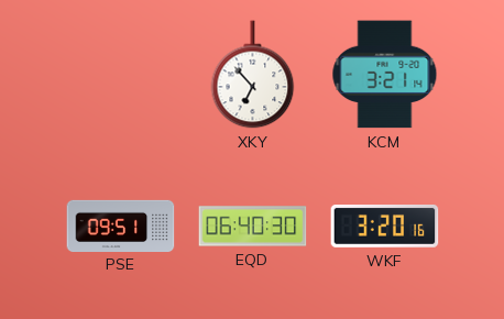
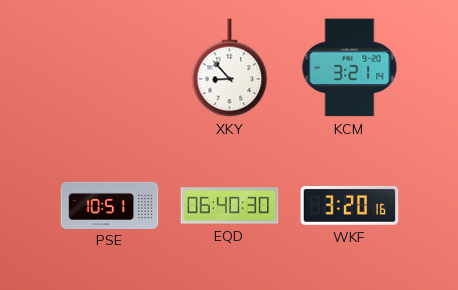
XKY: 6:53 -> 8:53 (230, 68)
PSE: 09:51 -> 10:51 (110, 205)
